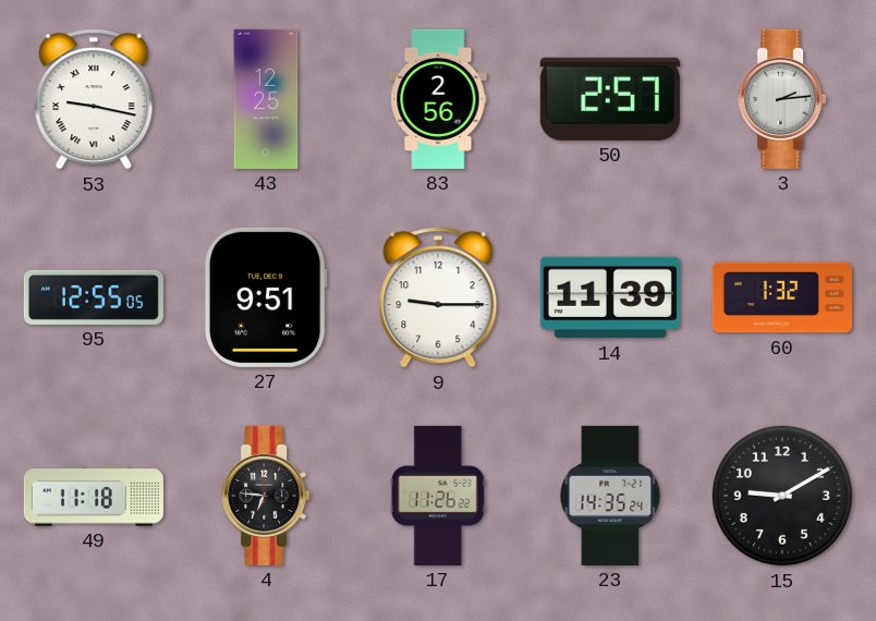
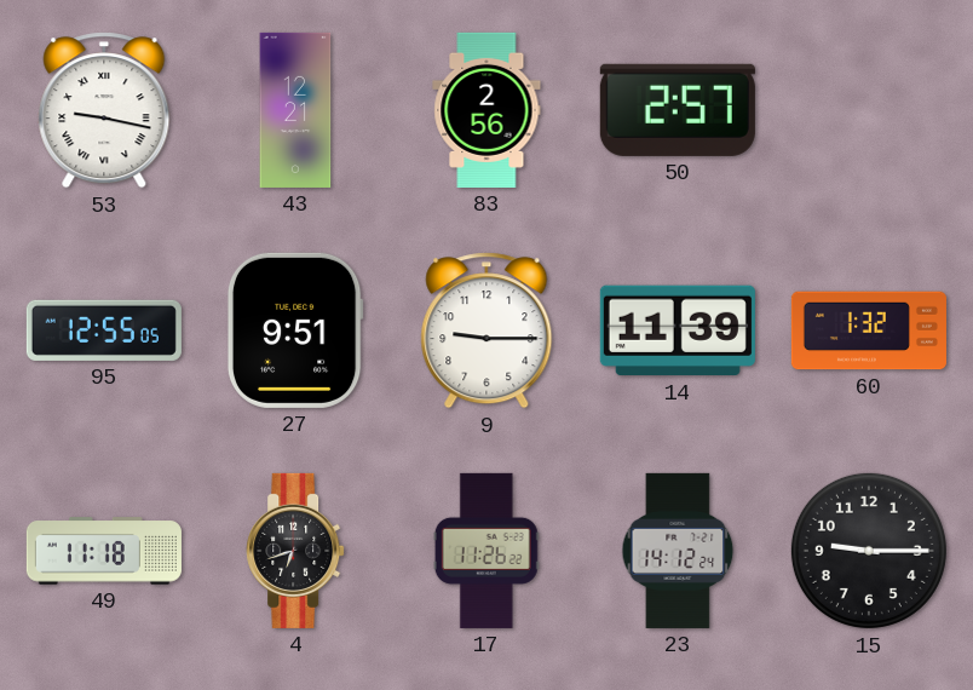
43: 12:25 -> 12:21 (295, 110)
3: 2:14 -> none (782, 99)
4: 6:46 -> 6:42 (295, 551)
23: 14:35 -> 14:12 (678, 551)
15: 9:10 -> 9:15 (869, 551)
